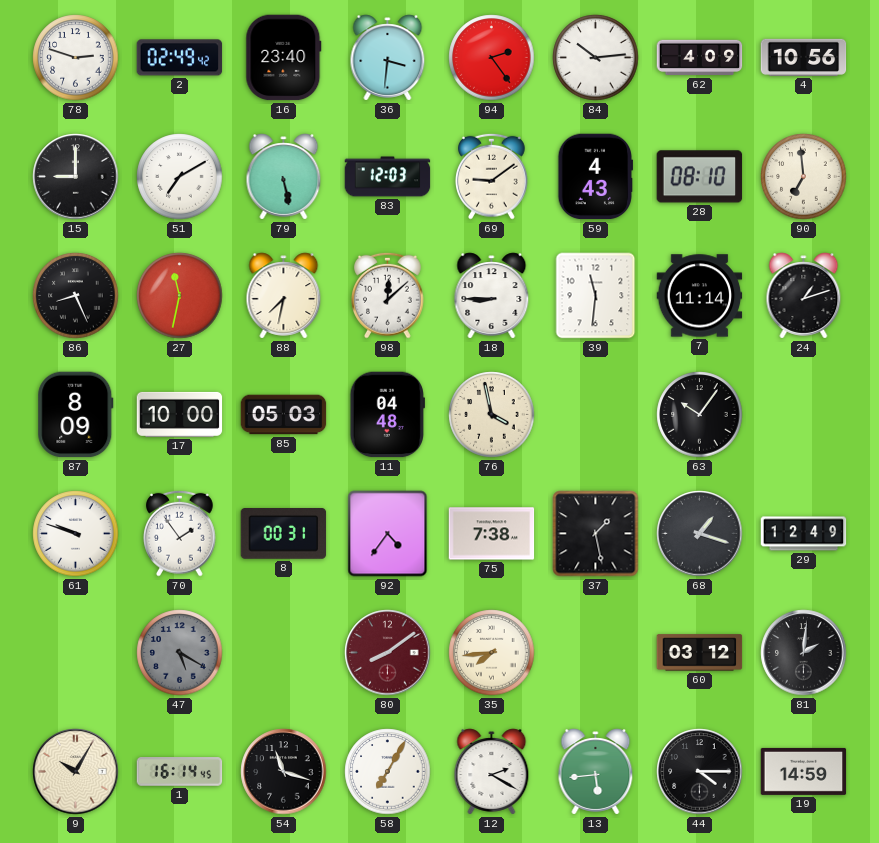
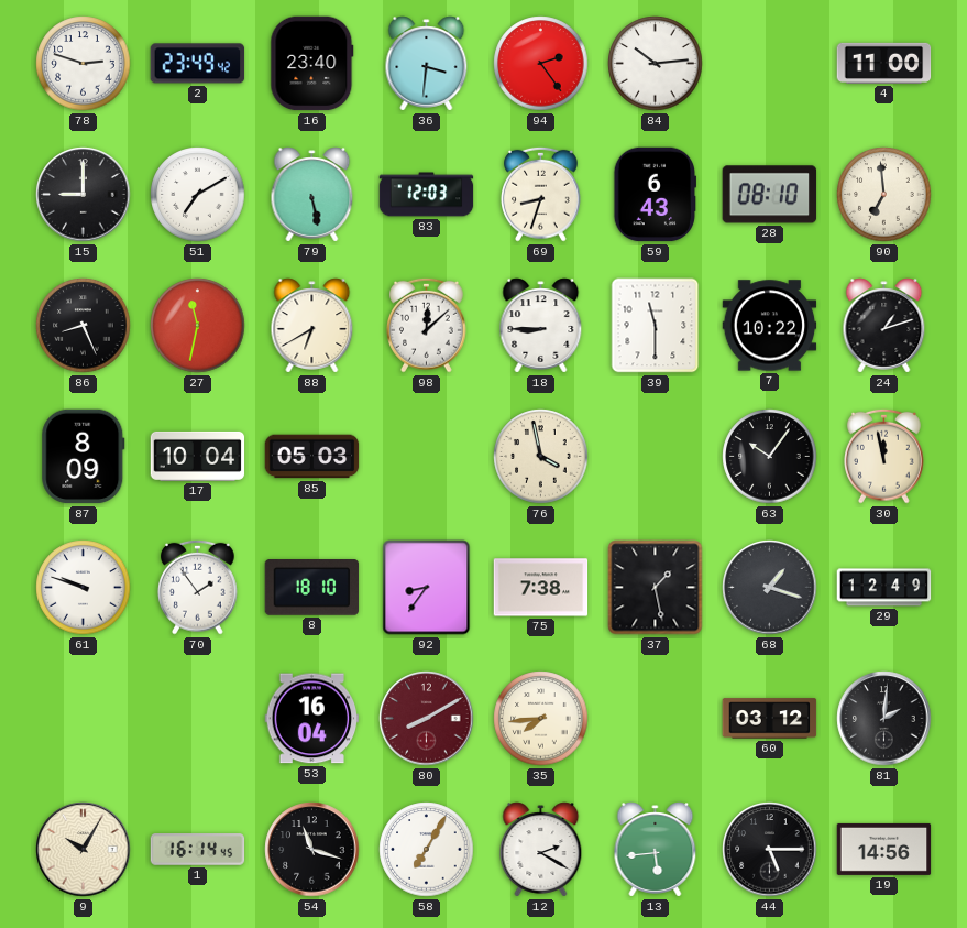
2: 02:49 -> 23:49 (198, 64)
62: 4:09 -> none (700, 58)
4: 10:56 -> 11:00 (884, 63)
69: 9:09 -> 8:33 (541, 194)
59: 4:43 -> 6:43 (655, 195)
88: 7:32 -> 6:40 (312, 326)
39: 11:31 -> 11:30 (656, 326)
7: 11:14 -> 10:22 (770, 326)
17: 10:00 -> 10:04 (198, 456)
11: 04:48 -> none (387, 415)
30: none -> 11:58 (884, 456)
8: 00:31 -> 18:10 (312, 588)
92: 4:36 -> 8:36 (427, 588)
47: 5:20 -> none (180, 653)
53: none -> 16:04 (312, 719)
80: 8:09 -> 8:10 (427, 719)
44: 4:15 -> 5:15 (770, 850)
19: 14:59 -> 14:56 (884, 849)
